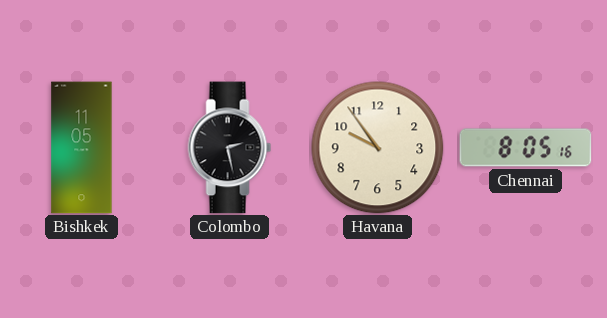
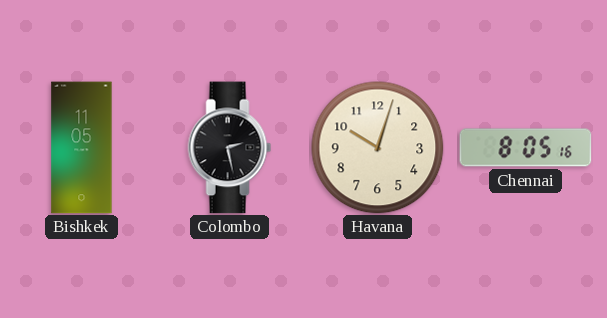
Havana: 9:54 -> 10:03 (378, 148)
